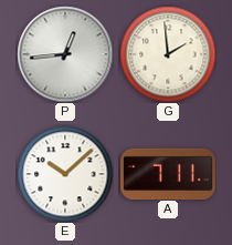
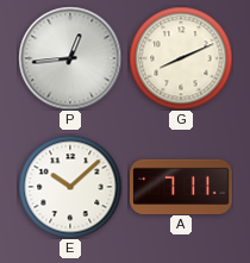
G: 1:59 -> 8:11 (181, 58)
